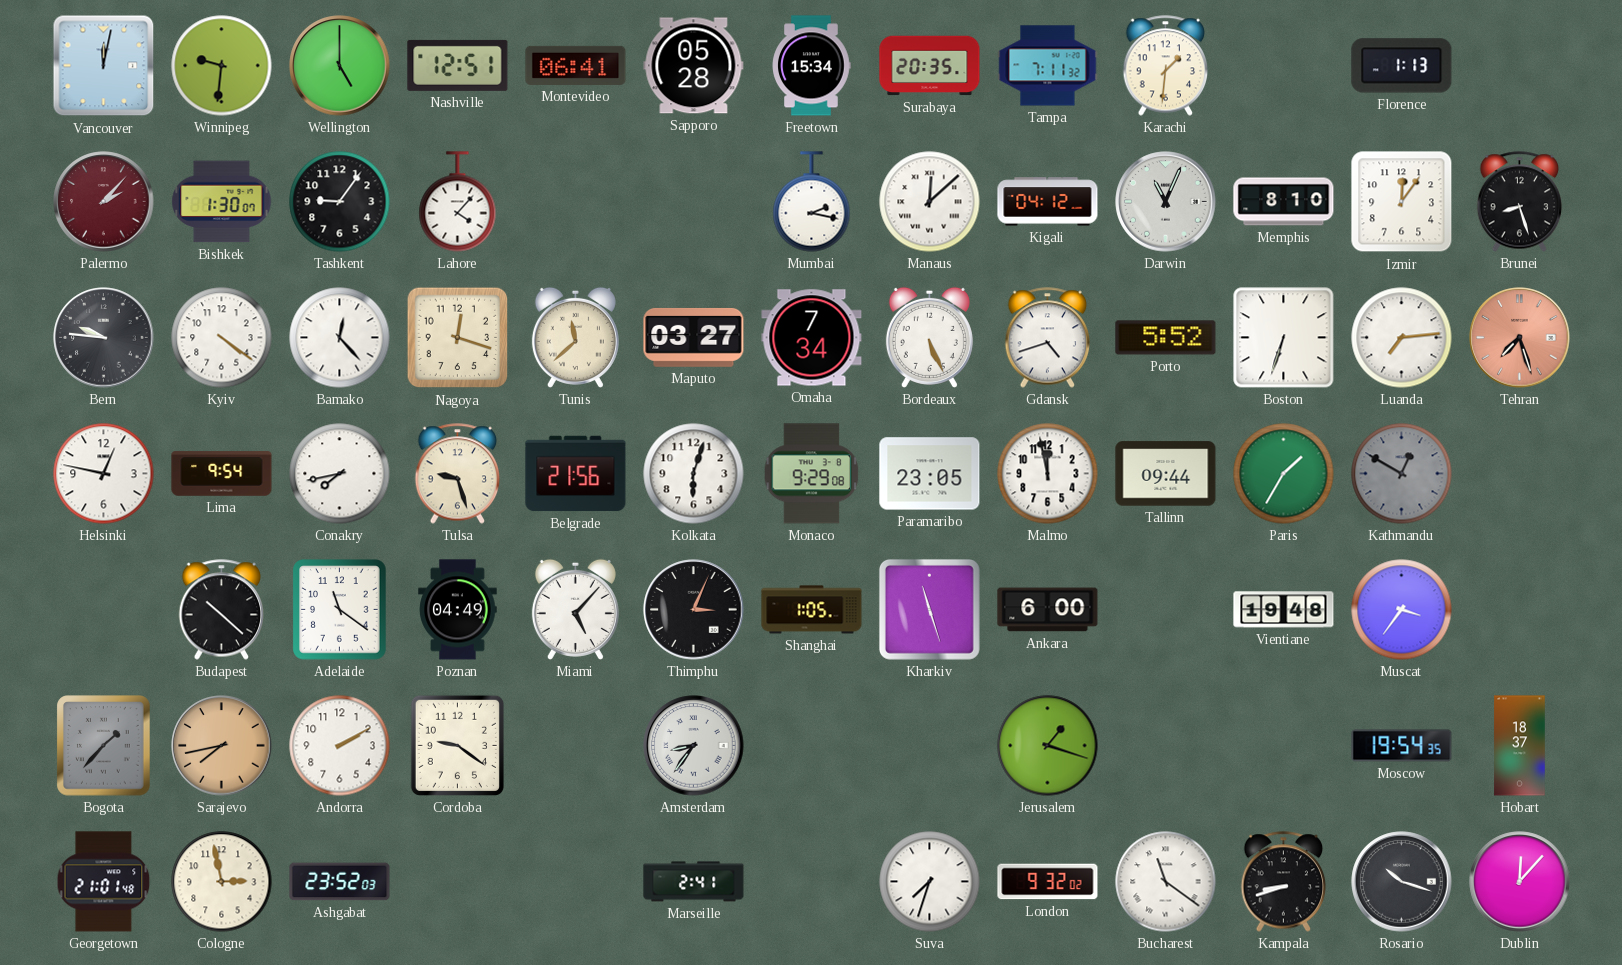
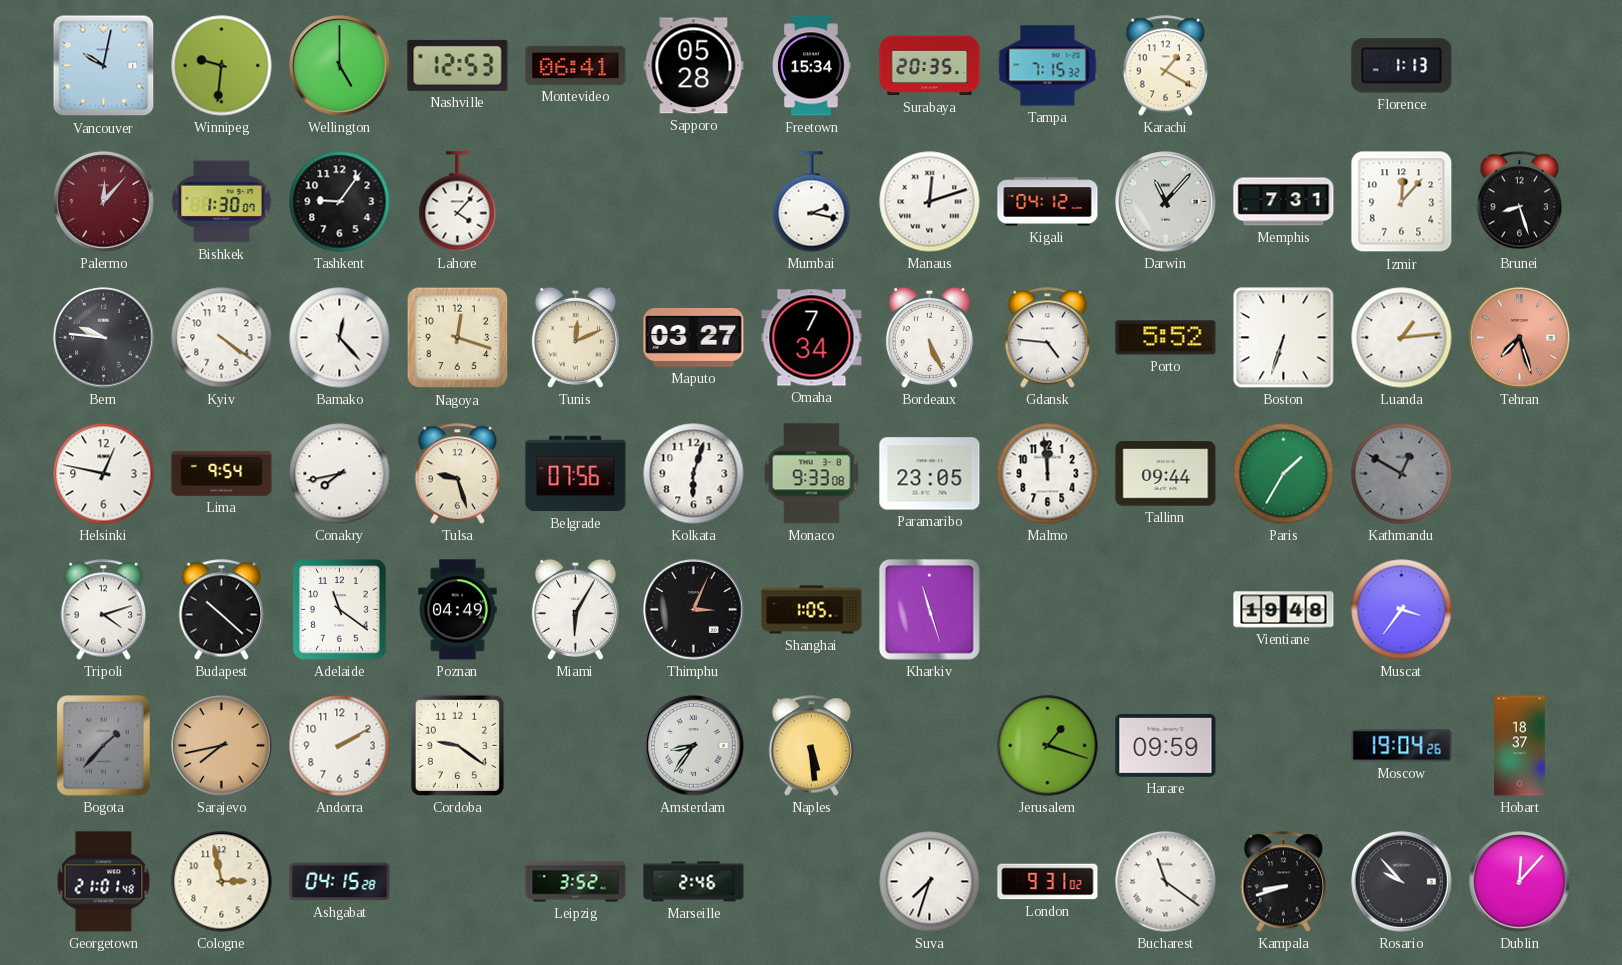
Vancouver: 12:02 -> 10:02 (104, 66)
Nashville: 12:51 -> 12:53 (458, 65)
Tampa: 7:11 -> 7:15 (1048, 66)
Karachi: 1:31 -> 1:20 (1166, 66)
Palermo: 2:07 -> 12:07 (104, 202)
Manaus: 12:08 -> 12:12 (930, 202)
Darwin: 11:04 -> 11:07 (1166, 202)
Memphis: 8:10 -> 7:31 (1284, 202)
Izmir: 12:06 -> 12:07 (1402, 202)
Tunis: 11:38 -> 12:11 (575, 337)
Gdansk: 4:42 -> 4:46 (1048, 338)
Luanda: 7:14 -> 1:14 (1402, 338)
Belgrade: 21:56 -> 07:56 (576, 474)
Monaco: 9:29 -> 9:33 (812, 474)
Malmo: 11:58 -> 11:59 (1048, 474)
Tripoli: none -> 4:12 (104, 610)
Miami: 5:07 -> 6:05 (575, 609)
Ankara: 6:00 -> none (1048, 610)
Naples: none -> 5:29 (812, 746)
Harare: none -> 09:59 (1166, 745)
Moscow: 19:54 -> 19:04 (1402, 746)
Ashgabat: 23:52 -> 04:15 (340, 882)
Leipzig: none -> 3:52 (576, 882)
Marseille: 2:41 -> 2:46 (694, 882)
London: 9:32 -> 9:31 (1048, 882)
Rosario: 10:18 -> 9:53 (1402, 882)
